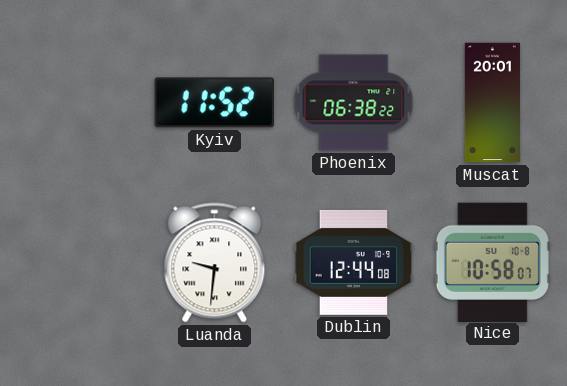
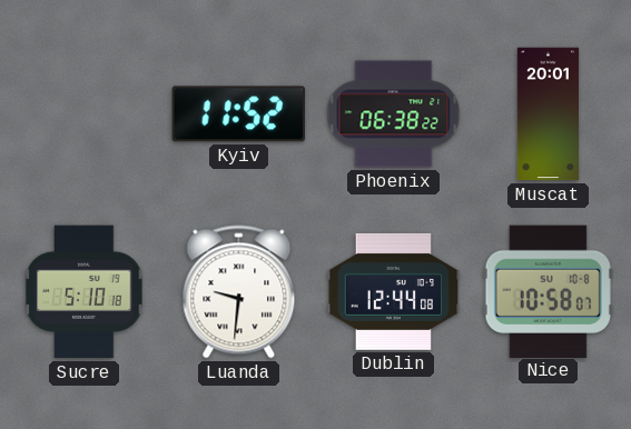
Sucre: none -> 5:10 (85, 292)
